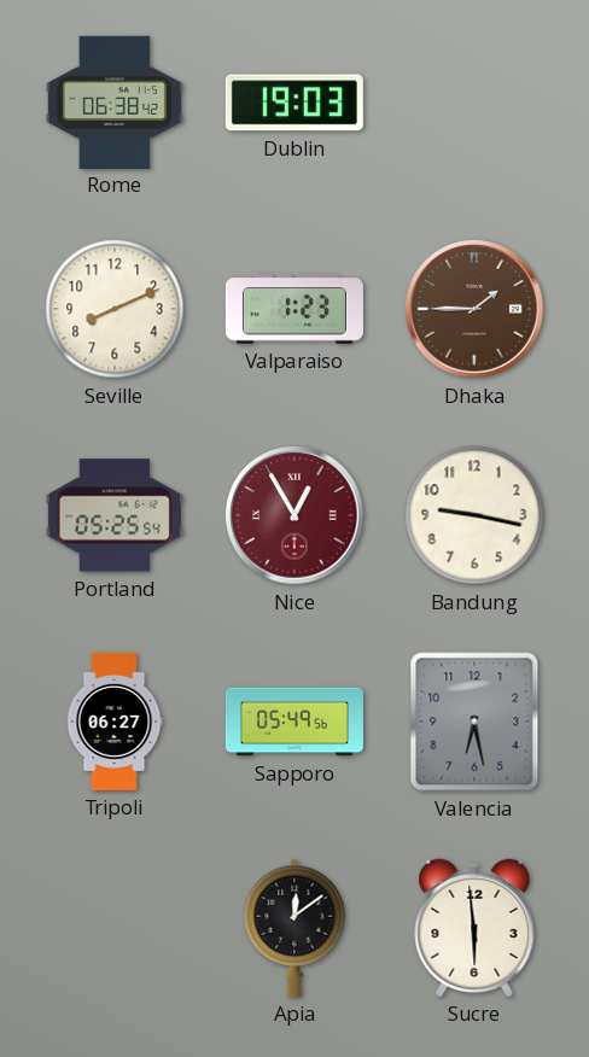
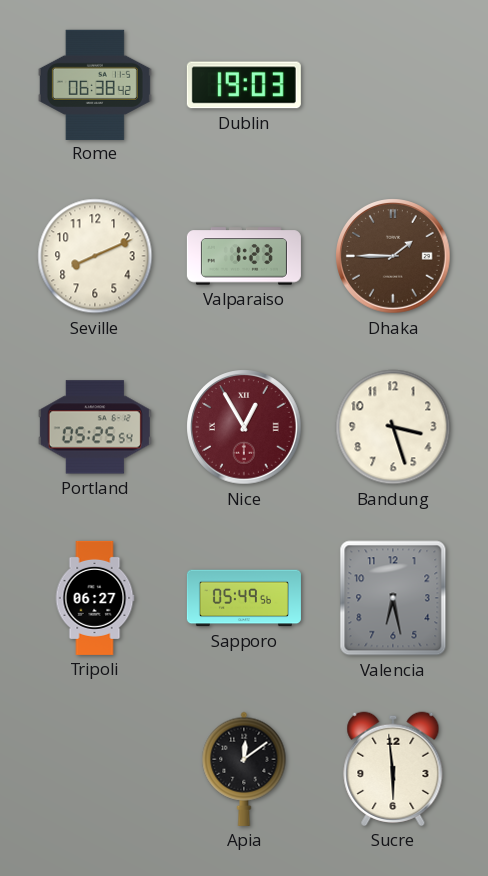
Bandung: 9:17 -> 3:27 (393, 427)
